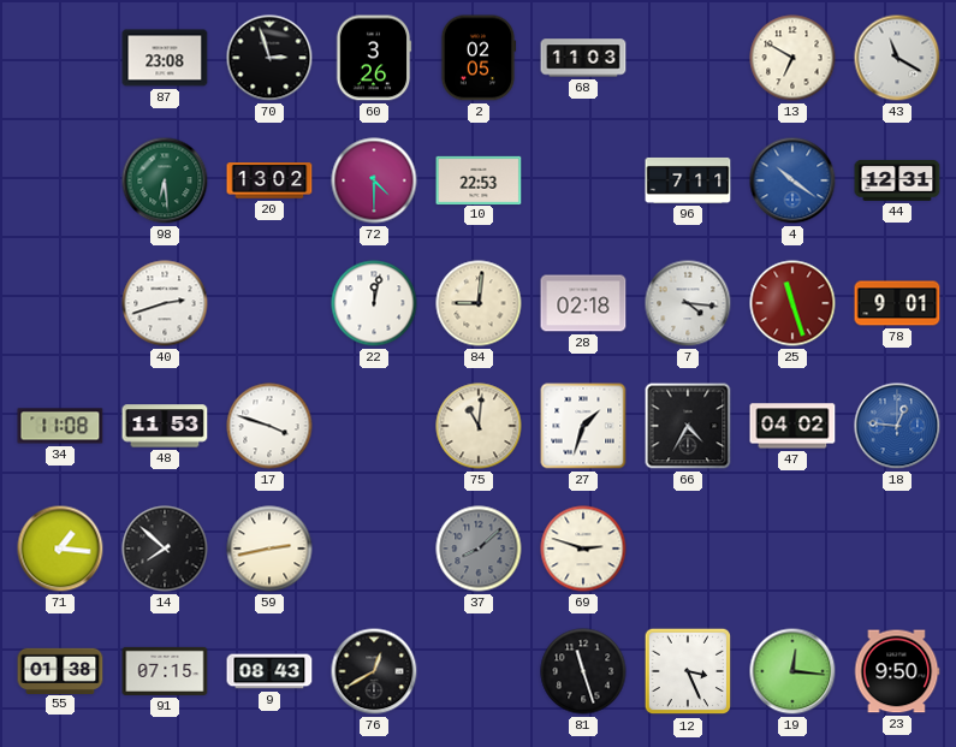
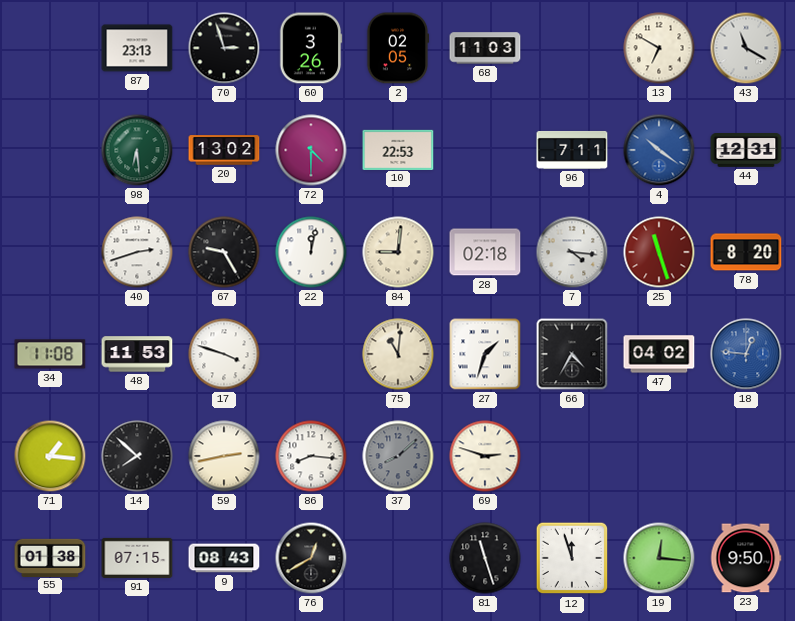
87: 23:08 -> 23:13 (137, 48)
67: none -> 9:25 (224, 252)
78: 9:01 -> 8:20 (746, 252)
86: none -> 8:16 (311, 456)
12: 3:26 -> 11:57 (572, 558)
